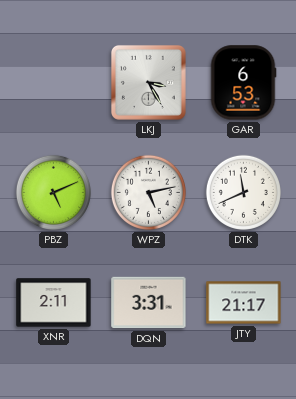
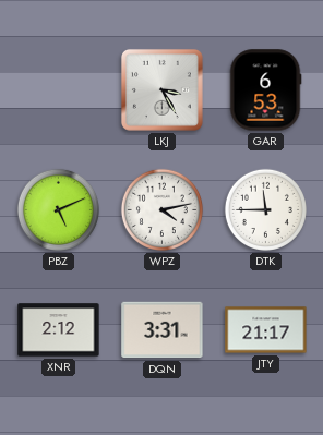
WPZ: 5:13 -> 4:13 (161, 209)
DTK: 11:41 -> 11:45 (265, 209)
XNR: 2:11 -> 2:12 (59, 330)
